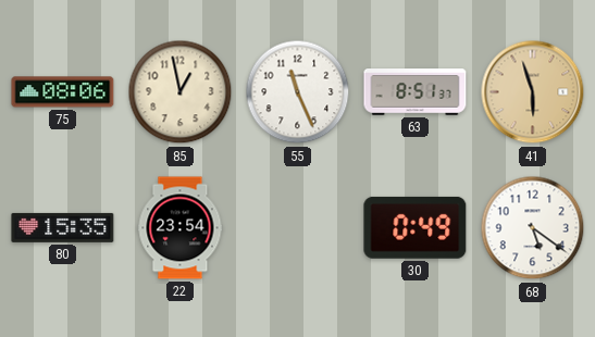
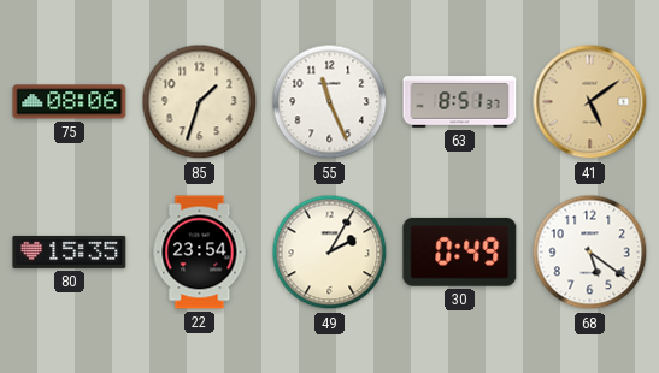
85: 12:58 -> 1:33 (200, 102)
41: 5:57 -> 5:09 (590, 102)
49: none -> 2:05 (330, 253)
